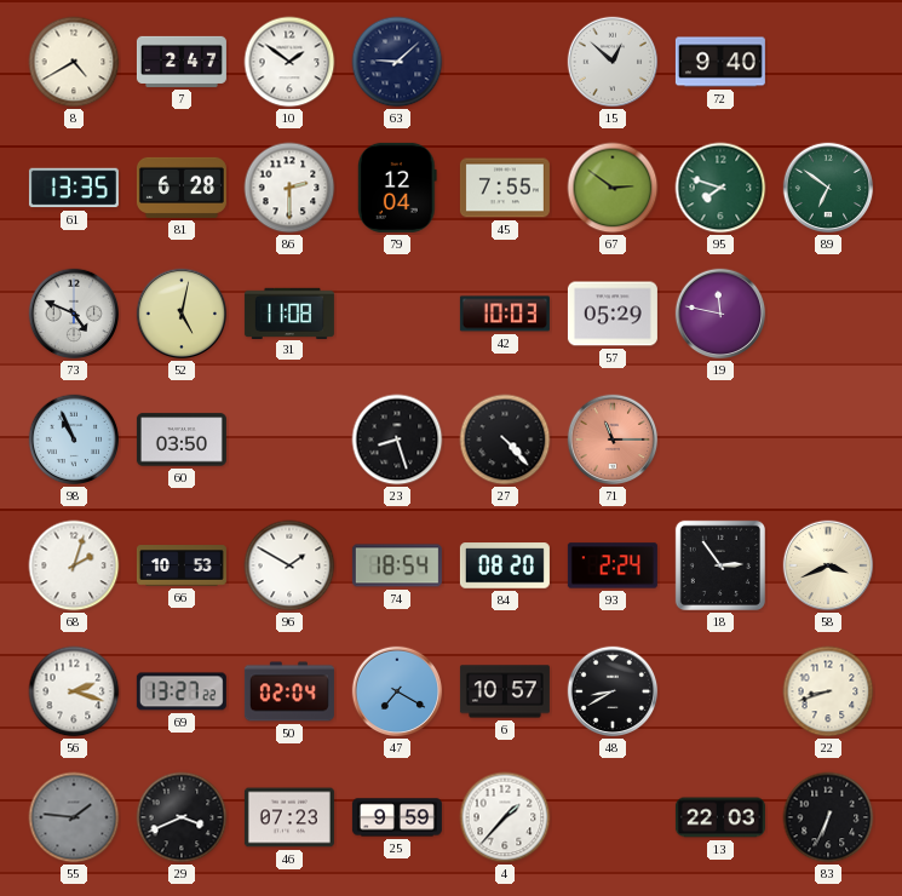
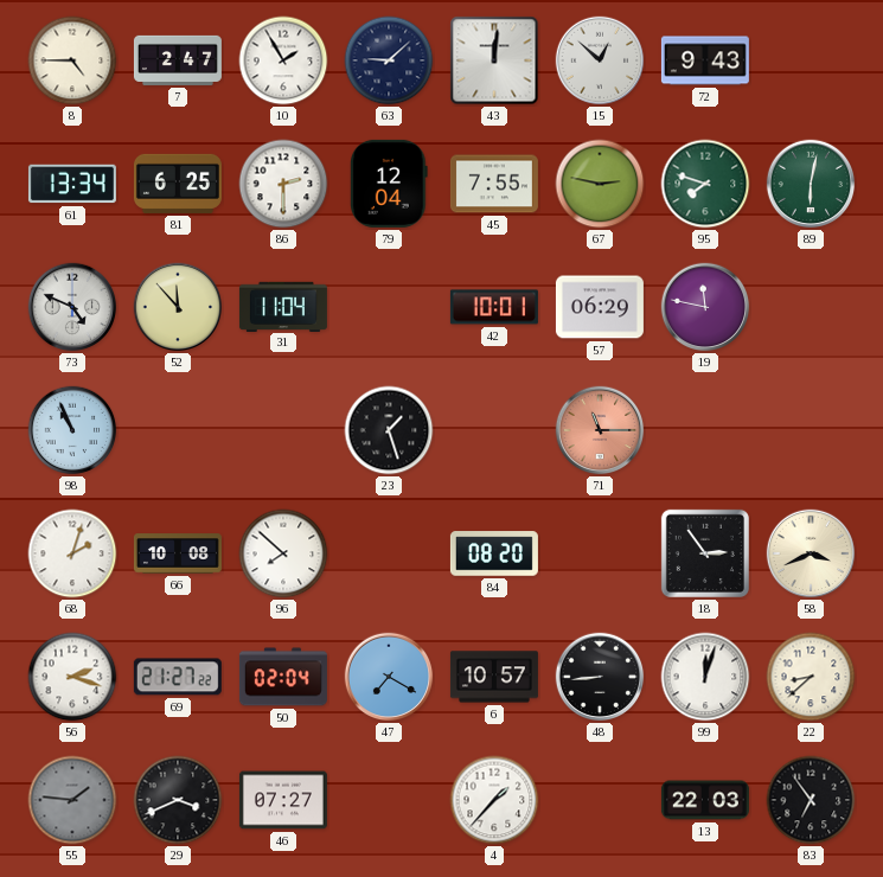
8: 4:40 -> 4:45 (72, 60)
10: 1:51 -> 1:55 (283, 60)
43: none -> 12:01 (494, 60)
72: 9:40 -> 9:43 (705, 60)
61: 13:35 -> 13:34 (72, 184)
81: 6:28 -> 6:25 (178, 184)
67: 2:51 -> 2:47 (600, 184)
89: 6:51 -> 6:02 (811, 184)
52: 5:02 -> 11:53 (178, 307)
31: 11:08 -> 11:04 (283, 306)
42: 10:03 -> 10:01 (494, 307)
57: 05:29 -> 06:29 (600, 307)
60: 03:50 -> none (182, 440)
23: 8:27 -> 1:27 (389, 430)
27: 4:23 -> none (505, 440)
66: 10:53 -> 10:08 (178, 553)
96: 1:50 -> 7:52 (283, 553)
74: 18:54 -> none (397, 565)
93: 2:24 -> none (613, 565)
69: 13:27 -> 21:27 (178, 677)
48: 8:40 -> 8:44 (600, 677)
99: none -> 12:03 (705, 677)
22: 8:42 -> 8:38 (811, 677)
46: 07:23 -> 07:27 (283, 800)
25: 9:59 -> none (397, 817)
83: 6:34 -> 6:54 (811, 800)
